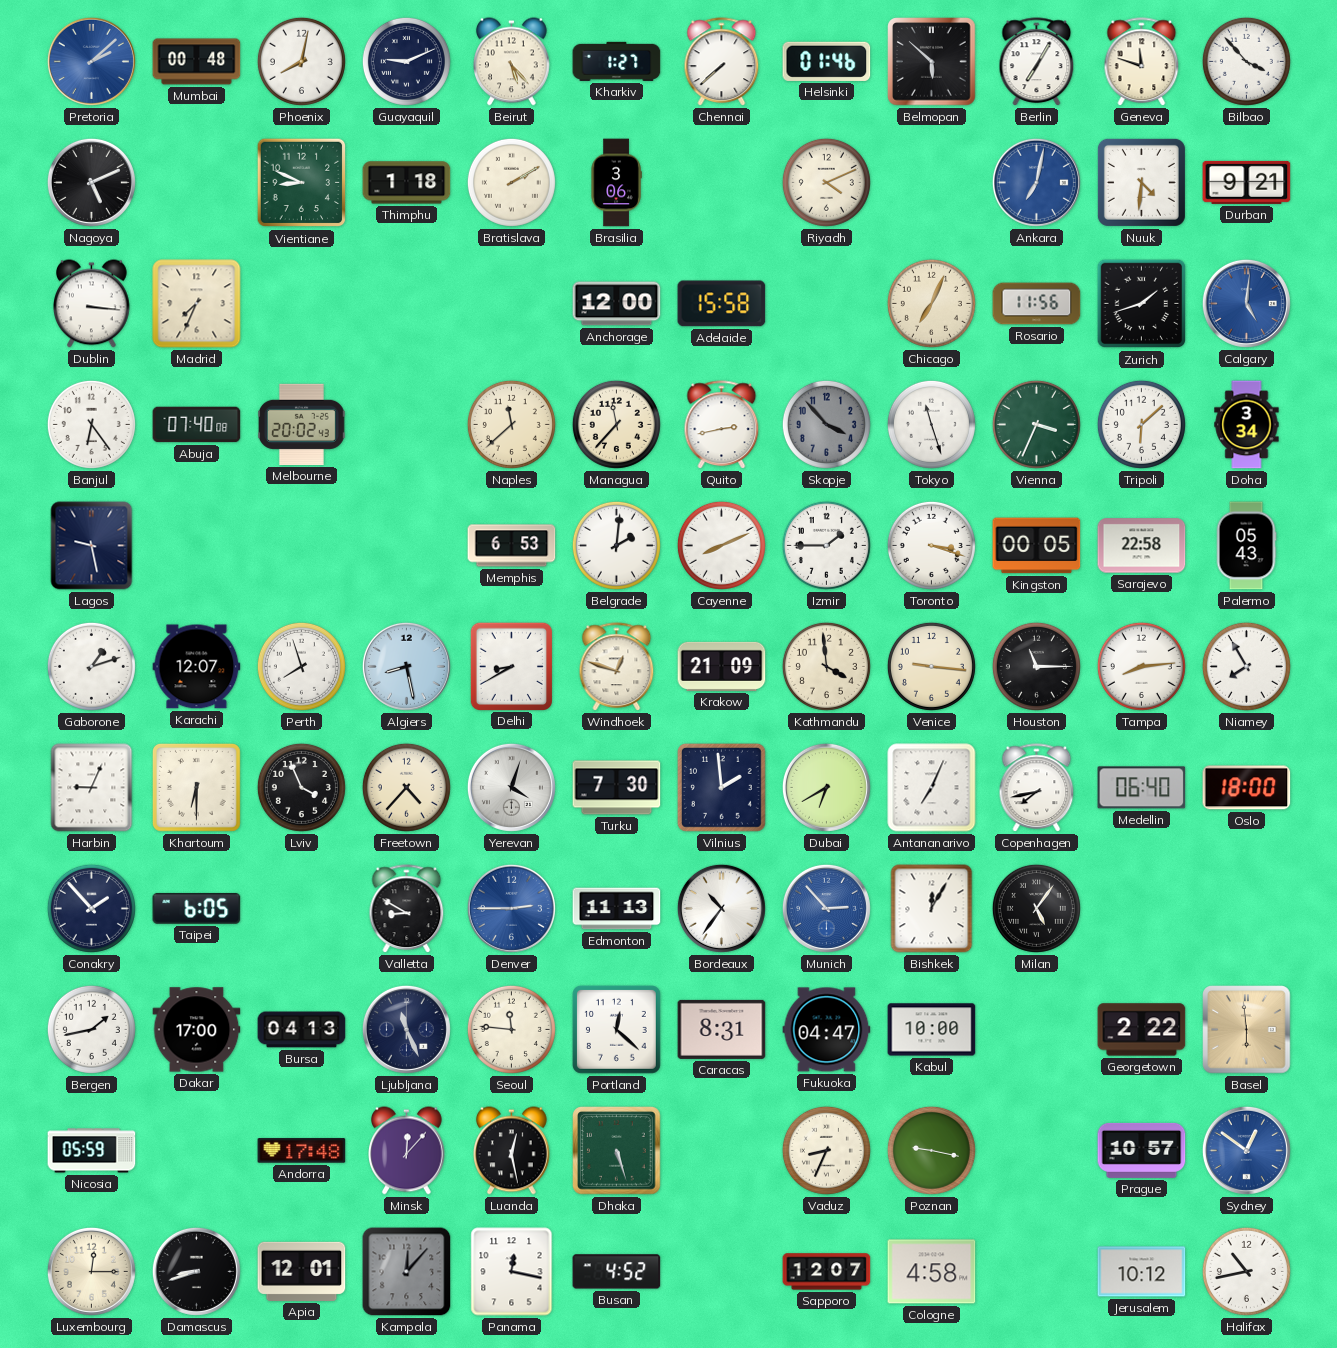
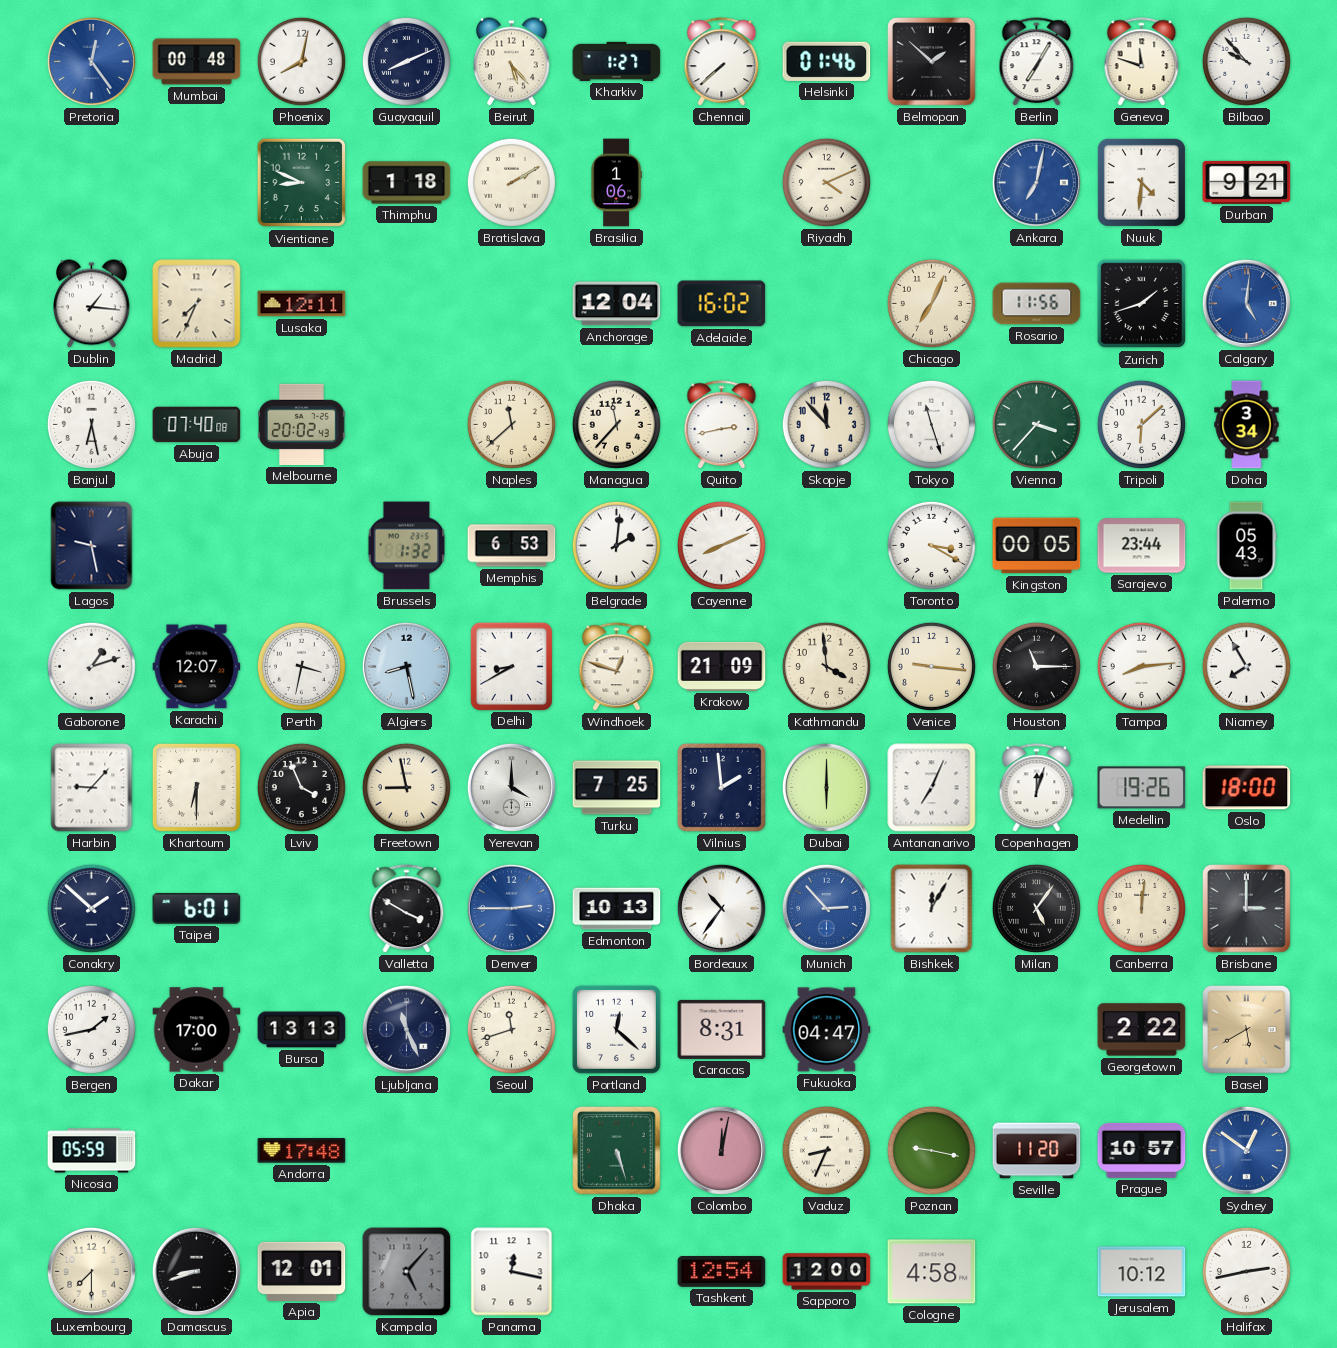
Pretoria: 2:08 -> 12:24 (91, 61)
Guayaquil: 9:11 -> 8:11 (406, 61)
Belmopan: 5:52 -> 1:52 (932, 62)
Bilbao: 3:53 -> 9:53 (1246, 61)
Nagoya: 5:11 -> none (91, 182)
Brasilia: 3:06 -> 1:06 (616, 183)
Dublin: 3:16 -> 1:16 (92, 304)
Lusaka: none -> 12:11 (302, 304)
Anchorage: 12:00 -> 12:04 (617, 304)
Adelaide: 15:58 -> 16:02 (722, 304)
Banjul: 6:24 -> 6:28 (91, 424)
Skopje: 3:53 -> 11:53 (826, 424)
Skopje dial: grey -> cream (826, 424)
Vienna: 3:34 -> 3:37 (1036, 424)
Brussels: none -> 1:32 (407, 546)
Izmir: 1:45 -> none (826, 545)
Toronto: 3:18 -> 3:20 (931, 545)
Sarajevo: 22:58 -> 23:44 (1142, 546)
Perth: 7:57 -> 3:32 (301, 666)
Harbin: 9:04 -> 9:07 (92, 788)
Freetown: 4:37 -> 8:58 (406, 787)
Yerevan: 4:03 -> 4:00 (511, 787)
Turku: 7:30 -> 7:25 (617, 788)
Dubai: 6:40 -> 6:00 (826, 787)
Copenhagen: 7:43 -> 12:03 (1037, 788)
Medellin: 06:40 -> 19:26 (1142, 788)
Conakry: 1:53 -> 1:52 (91, 908)
Taipei: 6:05 -> 6:01 (197, 908)
Valletta: 8:50 -> 3:50 (407, 909)
Edmonton: 11:13 -> 10:13 (617, 909)
Canberra: none -> 12:01 (1141, 908)
Brisbane: none -> 3:00 (1247, 909)
Bursa: 04:13 -> 13:13 (302, 1030)
Seoul: 11:46 -> 11:42 (511, 1029)
Kabul: 10:00 -> none (932, 1030)
Basel: 5:59 -> 5:40 (1247, 1030)
Minsk: 12:07 -> none (407, 1151)
Luanda: 12:28 -> none (512, 1151)
Colombo: none -> 12:02 (721, 1150)
Seville: none -> 11:20 (1037, 1151)
Luxembourg: 12:15 -> 7:30 (91, 1271)
Kampala: 12:07 -> 5:07 (407, 1272)
Busan: 4:52 -> none (617, 1272)
Tashkent: none -> 12:54 (722, 1272)
Sapporo: 12:07 -> 12:00 (827, 1272)
Halifax: 10:43 -> 2:43 (1246, 1271)
